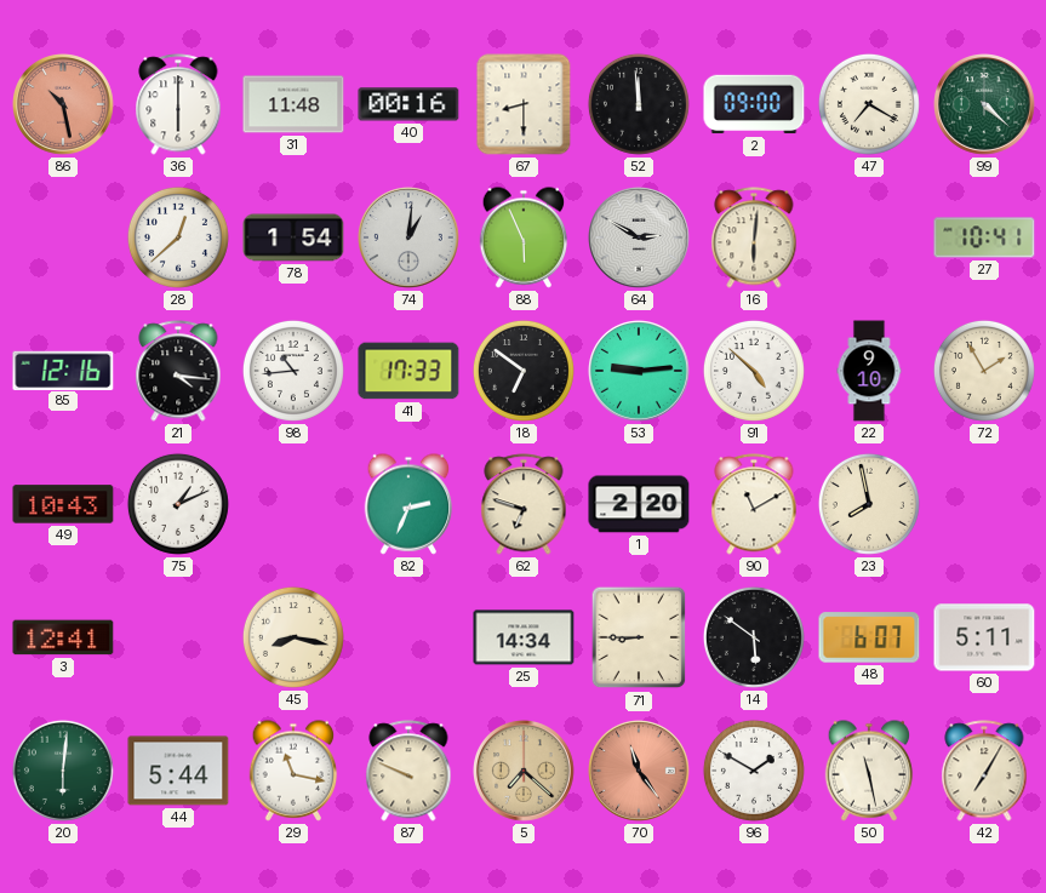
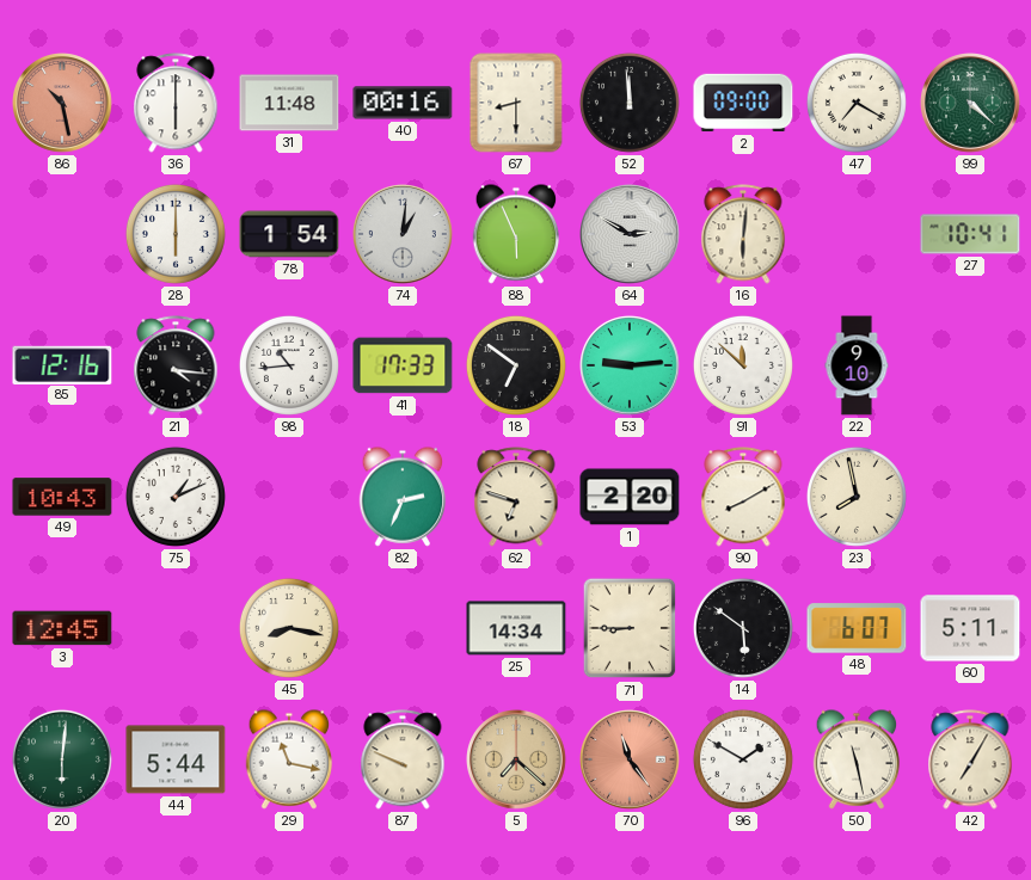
28: 12:38 -> 6:00 (176, 234)
91: 4:52 -> 11:52 (743, 365)
72: 1:55 -> none (984, 371)
90: 11:10 -> 8:10 (743, 497)
3: 12:41 -> 12:45 (62, 628)
